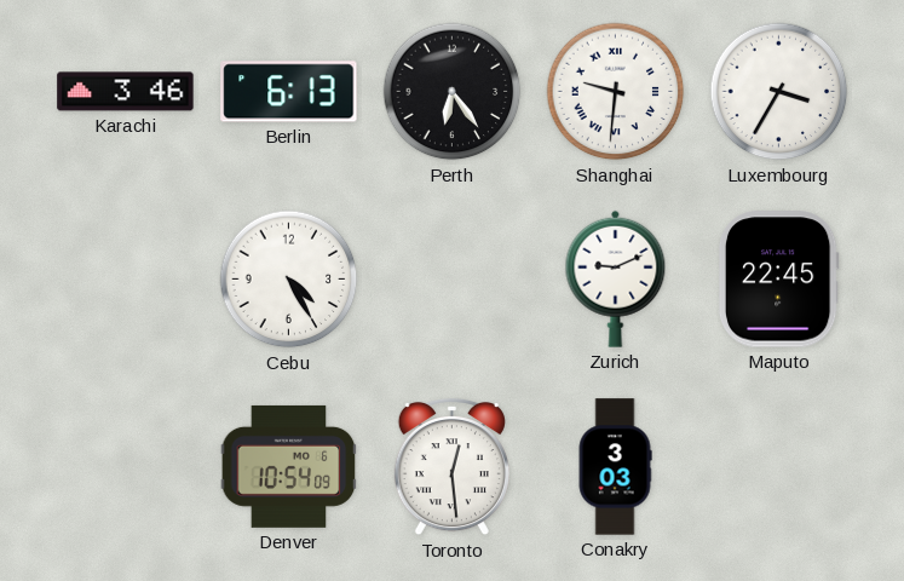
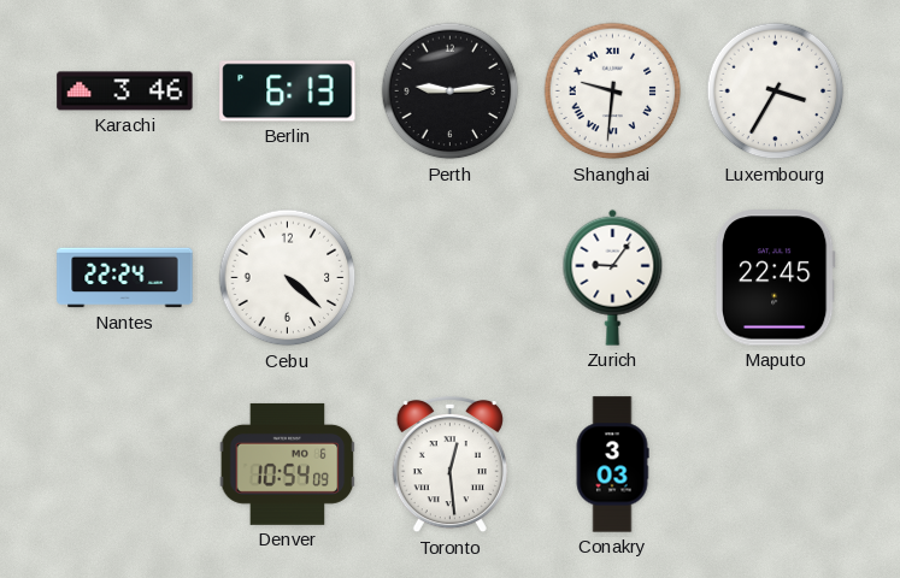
Perth: 6:24 -> 9:14 (451, 92)
Nantes: none -> 22:24 (125, 278)
Cebu: 4:25 -> 4:22 (288, 278)
Zurich: 9:11 -> 9:06 (613, 277)
